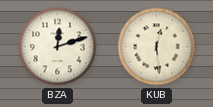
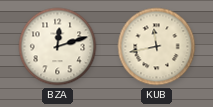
KUB: 12:29 -> 11:43 (157, 47)
